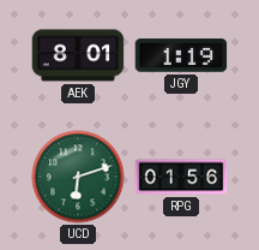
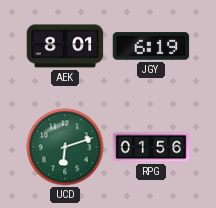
JGY: 1:19 -> 6:19 (151, 46)
